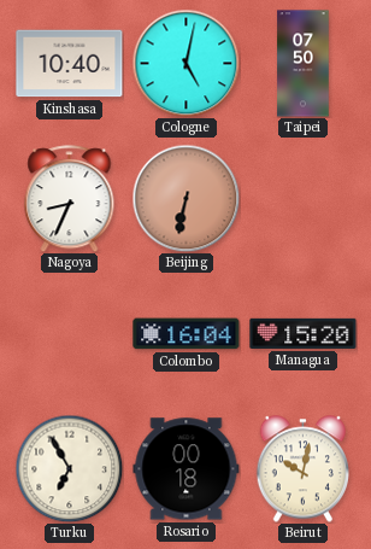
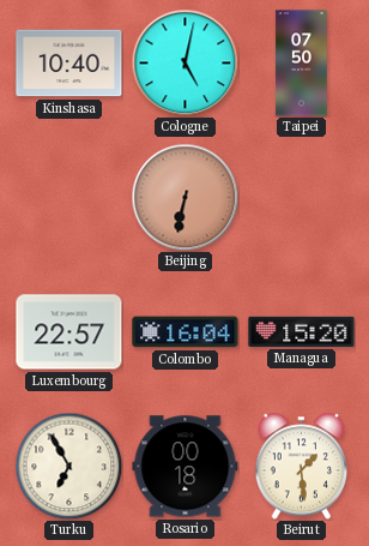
Nagoya: 8:34 -> none (70, 199)
Luxembourg: none -> 22:57 (69, 332)
Beirut: 10:02 -> 1:29 (302, 467)
